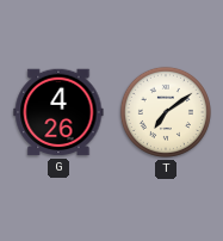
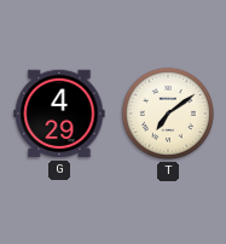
G: 4:26 -> 4:29 (59, 114)
